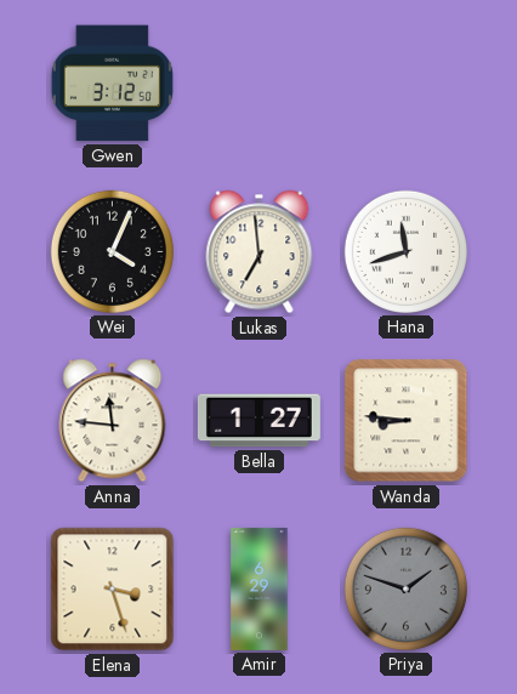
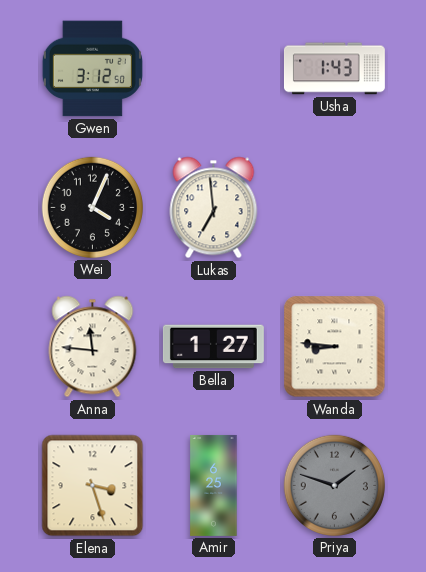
Usha: none -> 1:43 (334, 69)
Hana: 11:42 -> none (405, 251)
Amir: 6:29 -> 6:25 (214, 485)
